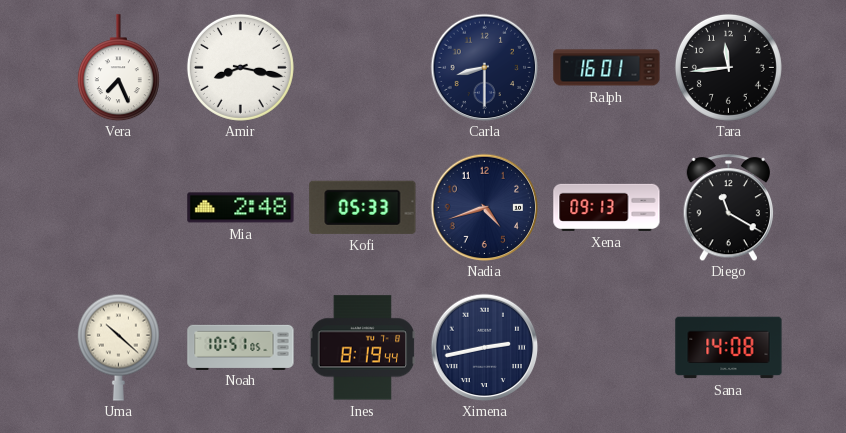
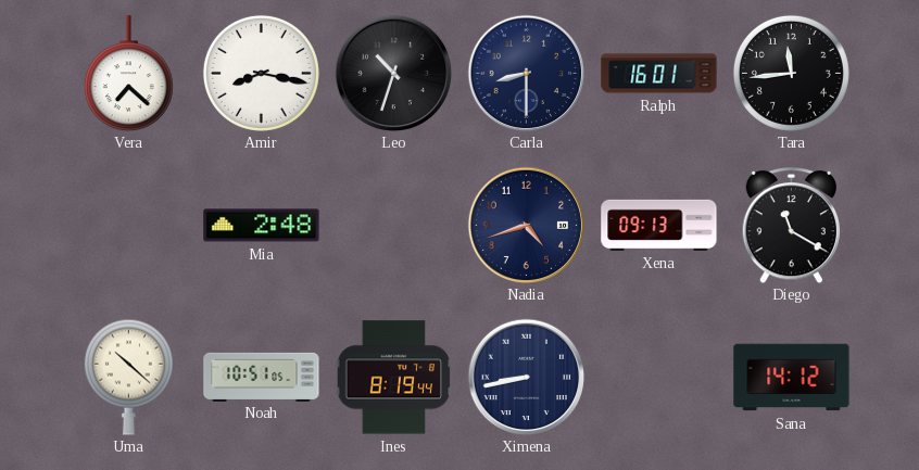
Vera: 7:26 -> 7:22 (128, 74)
Leo: none -> 10:33 (393, 73)
Kofi: 05:33 -> none (363, 207)
Ximena: 2:43 -> 8:43 (526, 377)
Sana: 14:08 -> 14:12 (792, 378)
